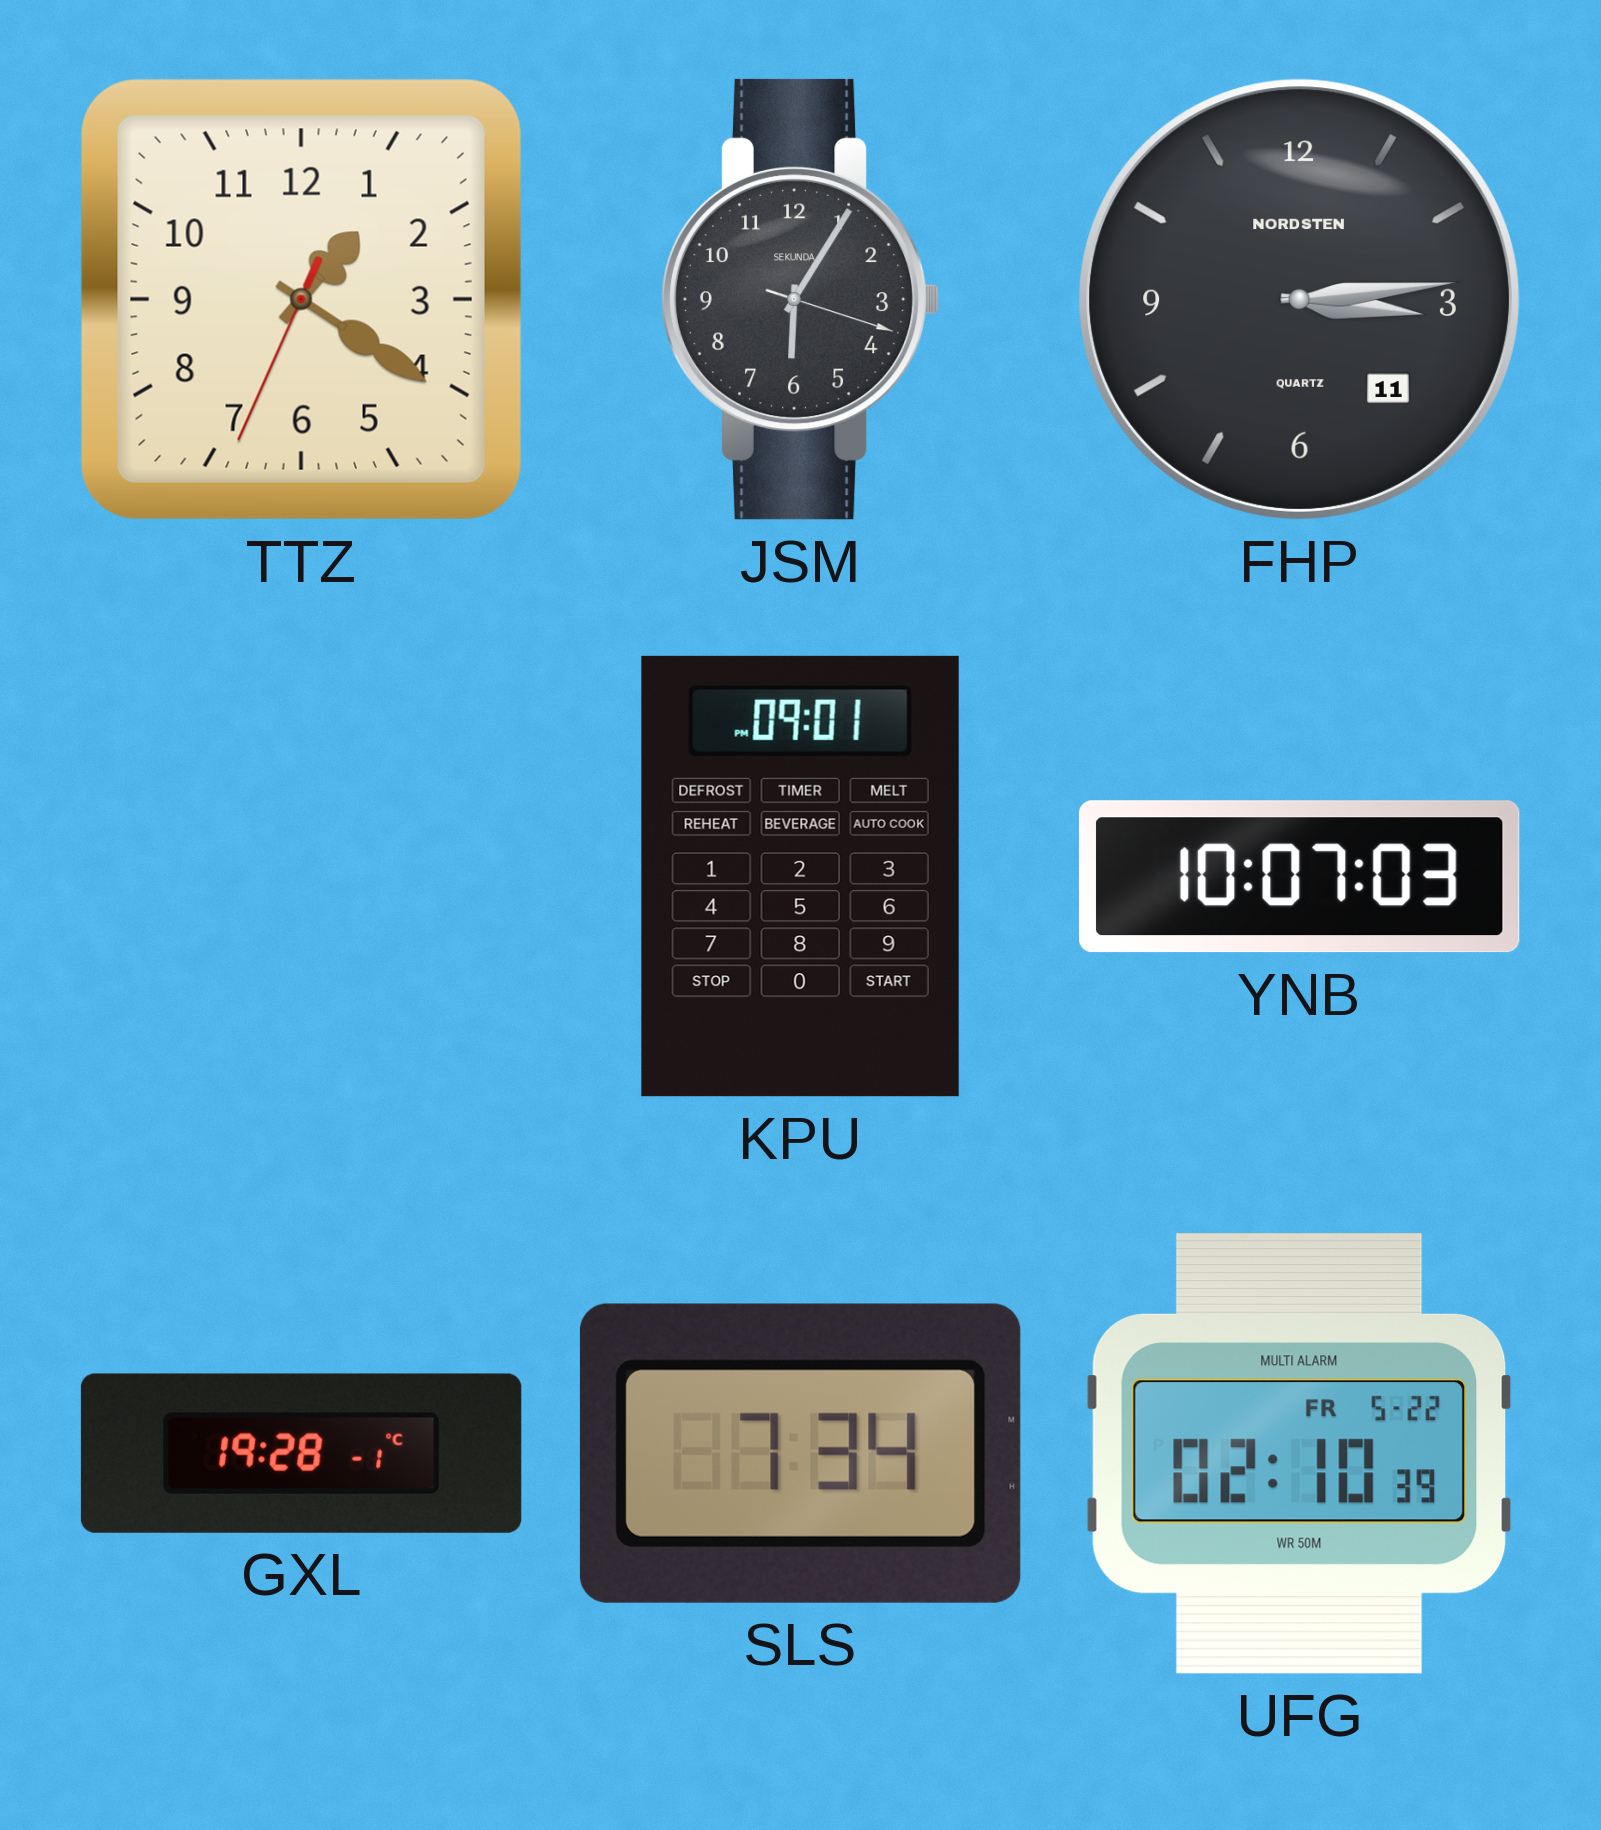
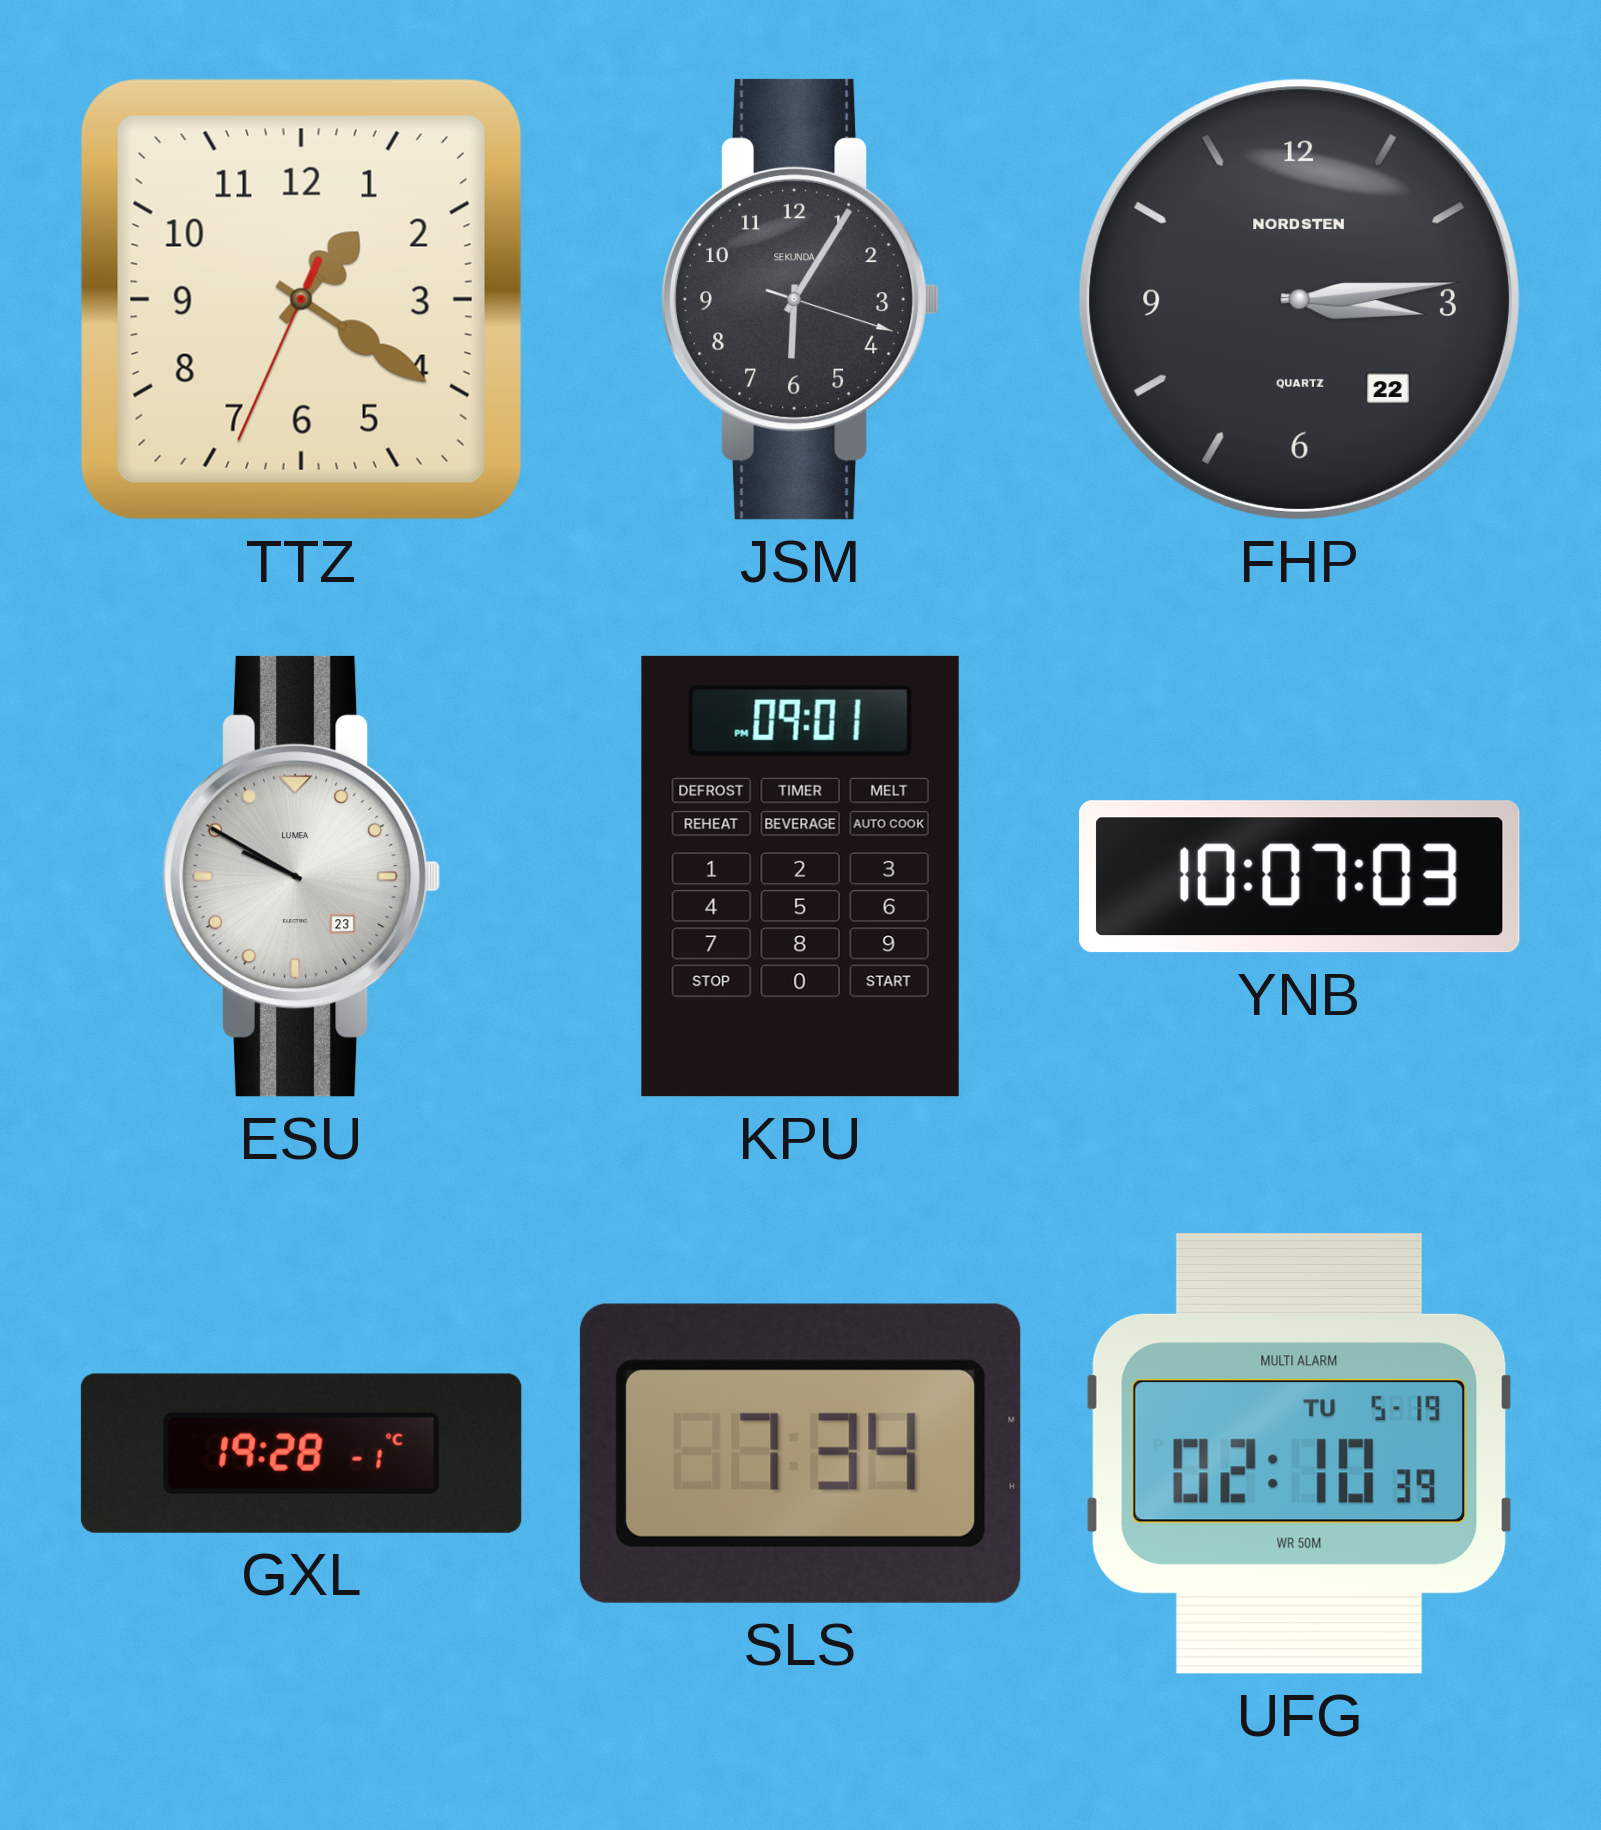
FHP date: 11 -> 22 (1299, 299)
ESU: none -> 9:50 (301, 876)
UFG date: FR 5-22 -> TU 5-19 (1300, 1453)
